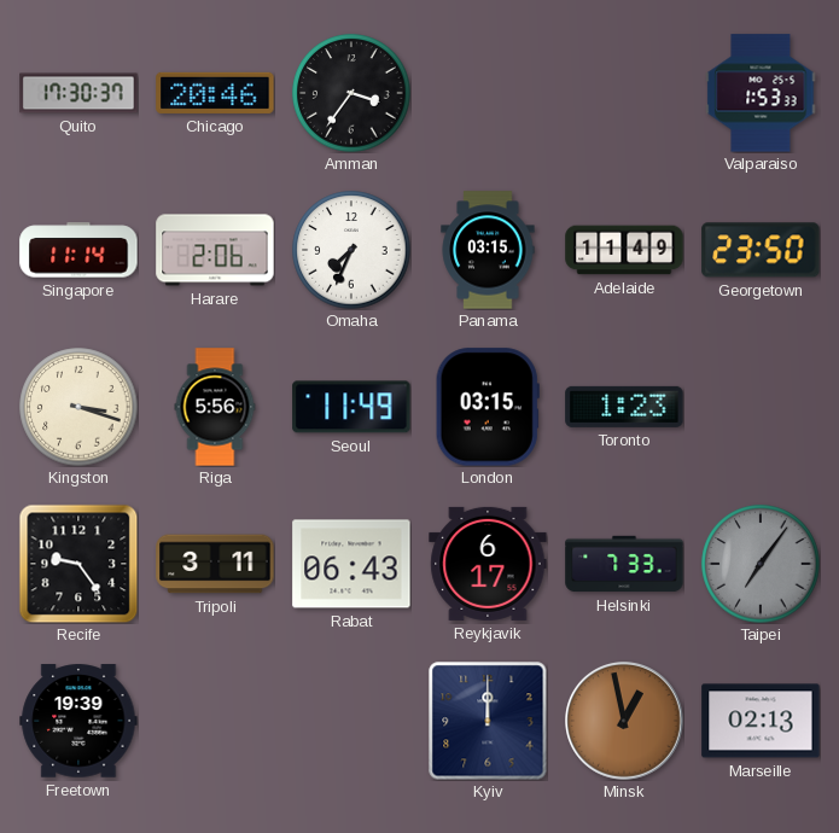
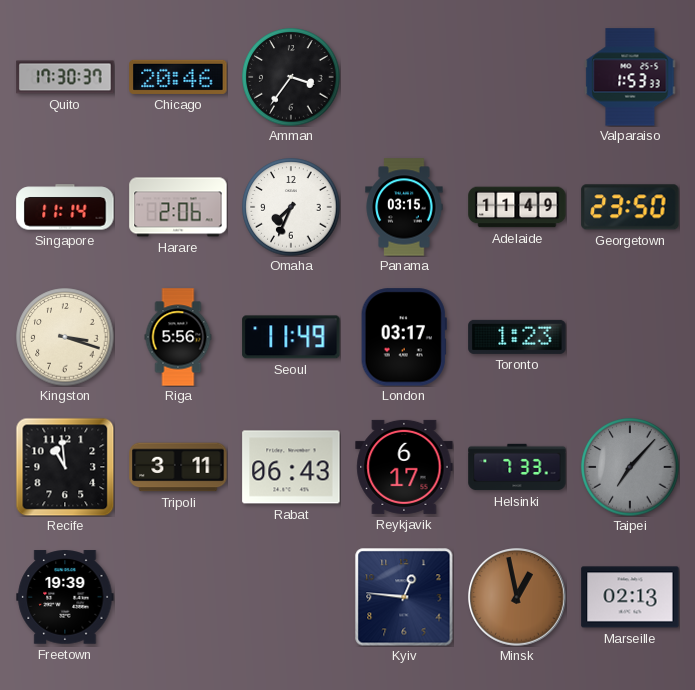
London: 03:15 -> 03:17 (404, 337)
Recife: 9:24 -> 10:59 (65, 467)
Taipei: 7:06 -> 7:07 (630, 467)
Kyiv: 12:00 -> 12:46 (404, 597)
